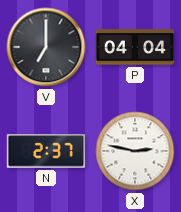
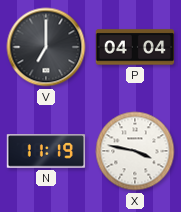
N: 2:37 -> 11:19 (46, 151)
X: 2:47 -> 3:47 (135, 151)
